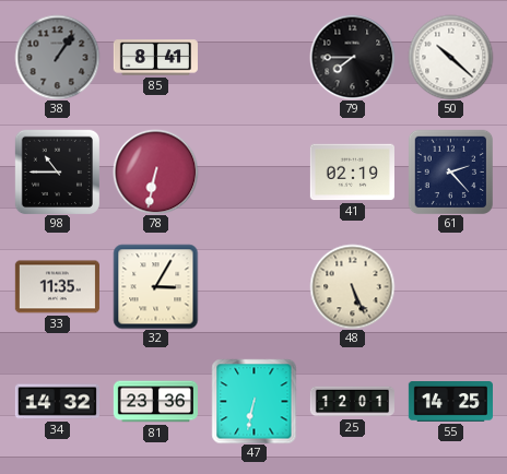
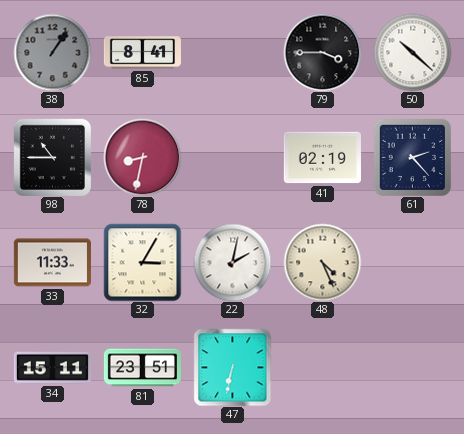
79: 7:45 -> 3:45 (322, 52)
78: 6:32 -> 8:32 (142, 157)
33: 11:35 -> 11:33 (52, 263)
22: none -> 2:02 (232, 262)
48: 5:26 -> 4:26 (322, 262)
34: 14:32 -> 15:11 (52, 368)
81: 23:36 -> 23:51 (142, 368)
25: 12:01 -> none (352, 402)
55: 14:25 -> none (450, 402)
